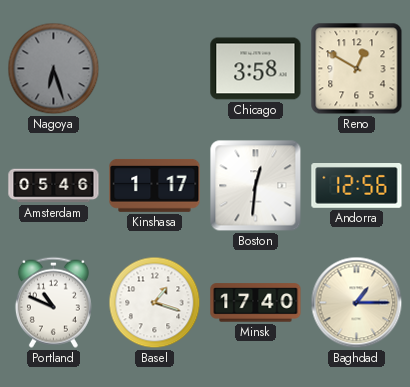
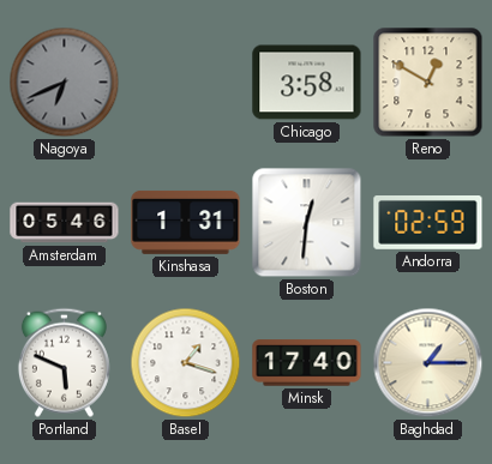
Nagoya: 6:27 -> 6:41 (65, 83)
Kinshasa: 1:17 -> 1:31 (186, 222)
Andorra: 12:56 -> 02:59 (428, 223)
Portland: 10:49 -> 5:49 (64, 362)
